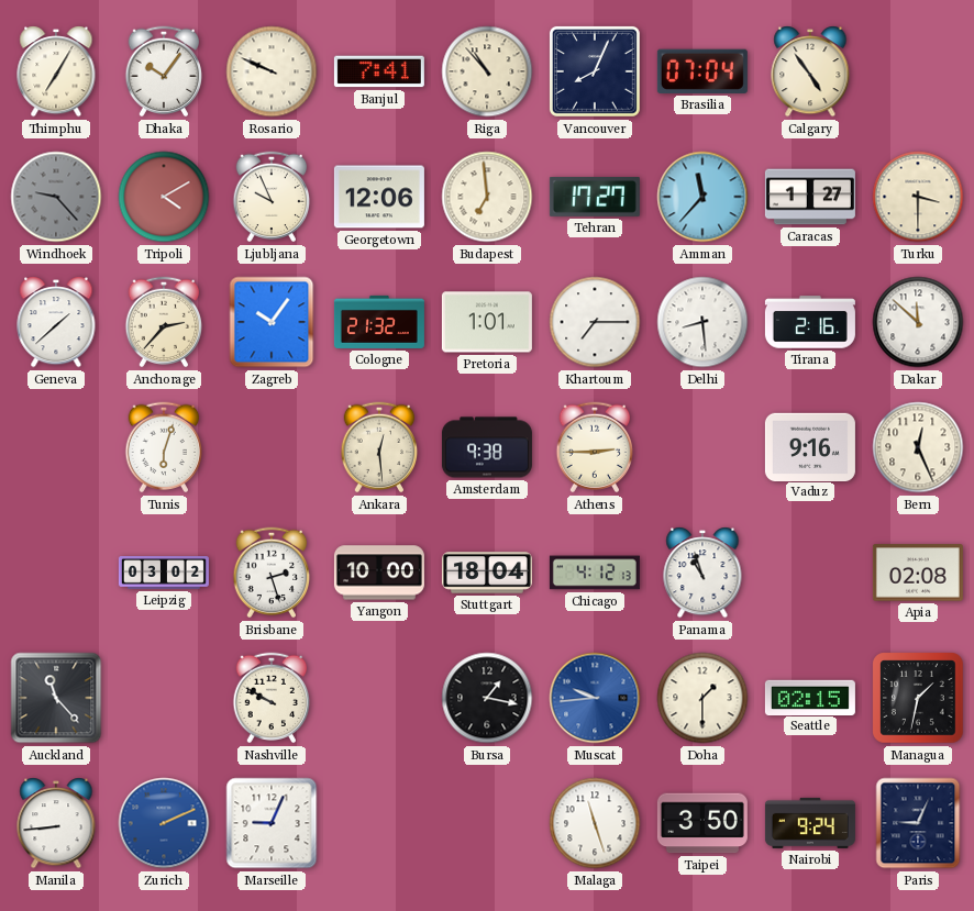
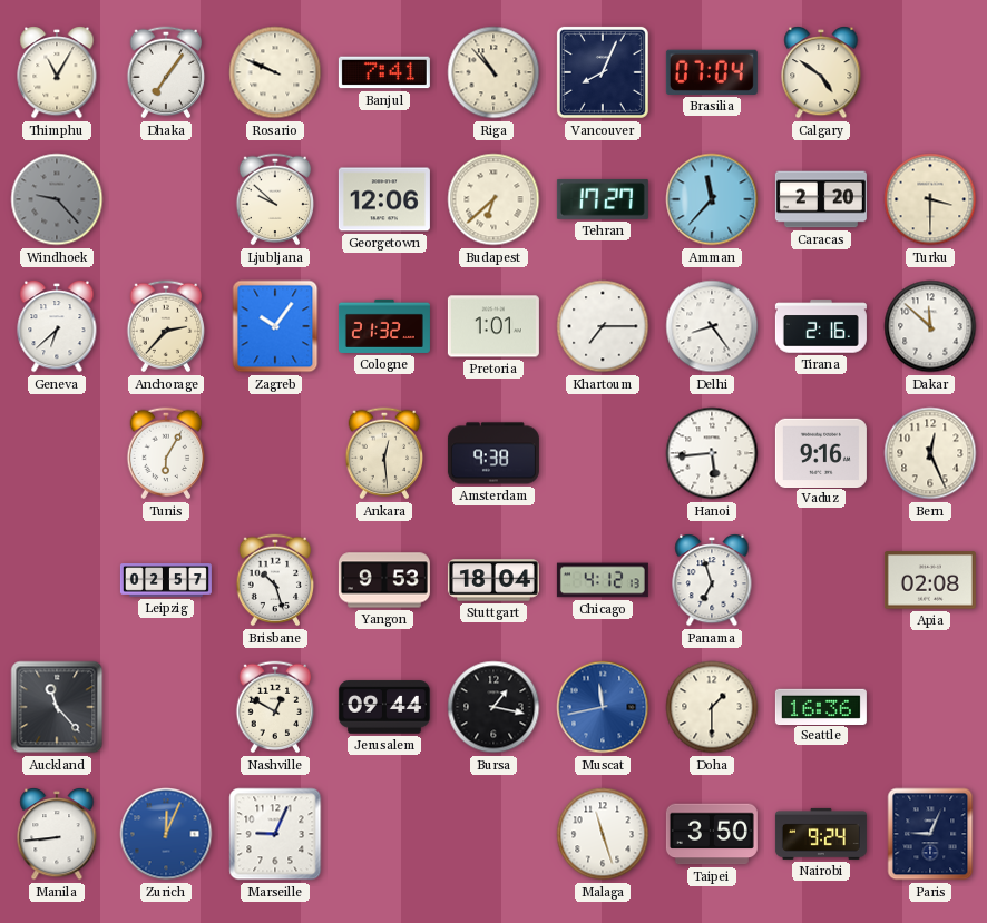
Thimphu: 7:05 -> 11:05 (57, 72)
Dhaka: 10:06 -> 7:06 (166, 72)
Calgary: 4:54 -> 4:51 (821, 72)
Tripoli: 4:10 -> none (164, 197)
Ljubljana: 9:56 -> 9:52 (275, 199)
Budapest: 6:59 -> 6:38 (493, 199)
Caracas: 1:27 -> 2:20 (821, 199)
Geneva: 1:38 -> 6:38 (57, 326)
Delhi: 8:29 -> 8:24 (712, 326)
Tunis: 6:03 -> 6:05 (166, 453)
Athens: 2:45 -> none (595, 447)
Hanoi: none -> 5:44 (712, 453)
Leipzig: 03:02 -> 02:57 (166, 580)
Brisbane: 2:27 -> 10:27 (275, 580)
Yangon: 10:00 -> 9:53 (384, 580)
Panama: 10:57 -> 6:57 (712, 580)
Nashville: 9:50 -> 12:50 (275, 707)
Jerusalem: none -> 09:44 (384, 707)
Muscat: 9:44 -> 11:43 (603, 707)
Seattle: 02:15 -> 16:36 (821, 706)
Managua: 1:32 -> none (918, 698)
Zurich: 2:11 -> 12:04 (166, 834)
